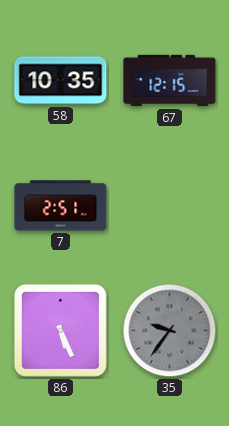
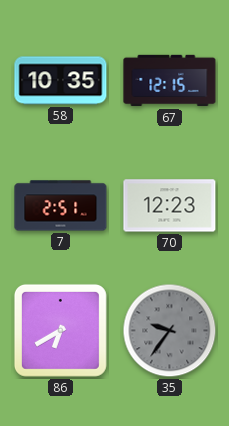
70: none -> 12:23 (170, 206)
86: 5:26 -> 6:40 (60, 330)
